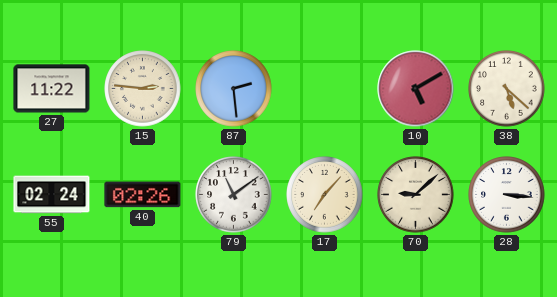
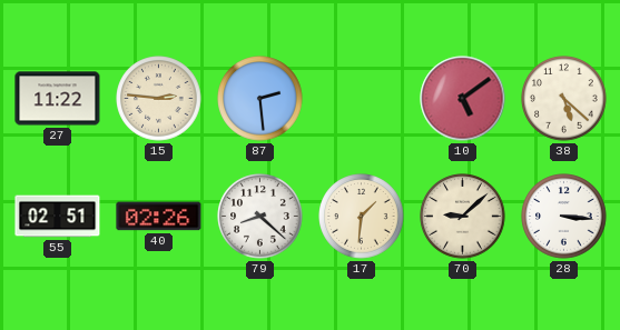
10: 5:10 -> 5:09 (463, 99)
55: 02:24 -> 02:51 (58, 217)
79: 11:09 -> 8:22 (260, 217)
17: 7:07 -> 1:31 (362, 217)
